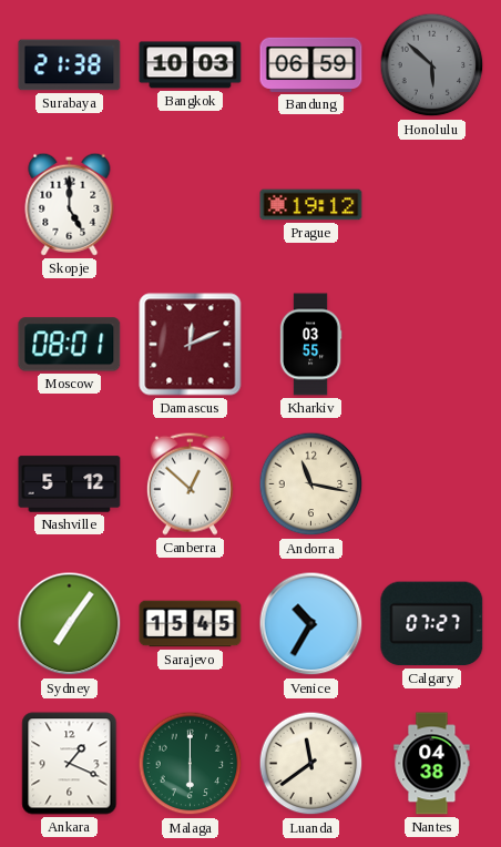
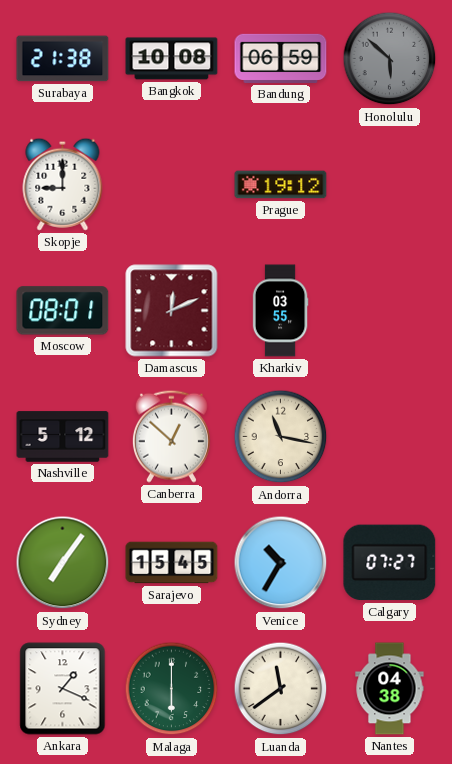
Bangkok: 10:03 -> 10:08 (172, 59)
Skopje: 5:00 -> 9:00 (63, 184)
